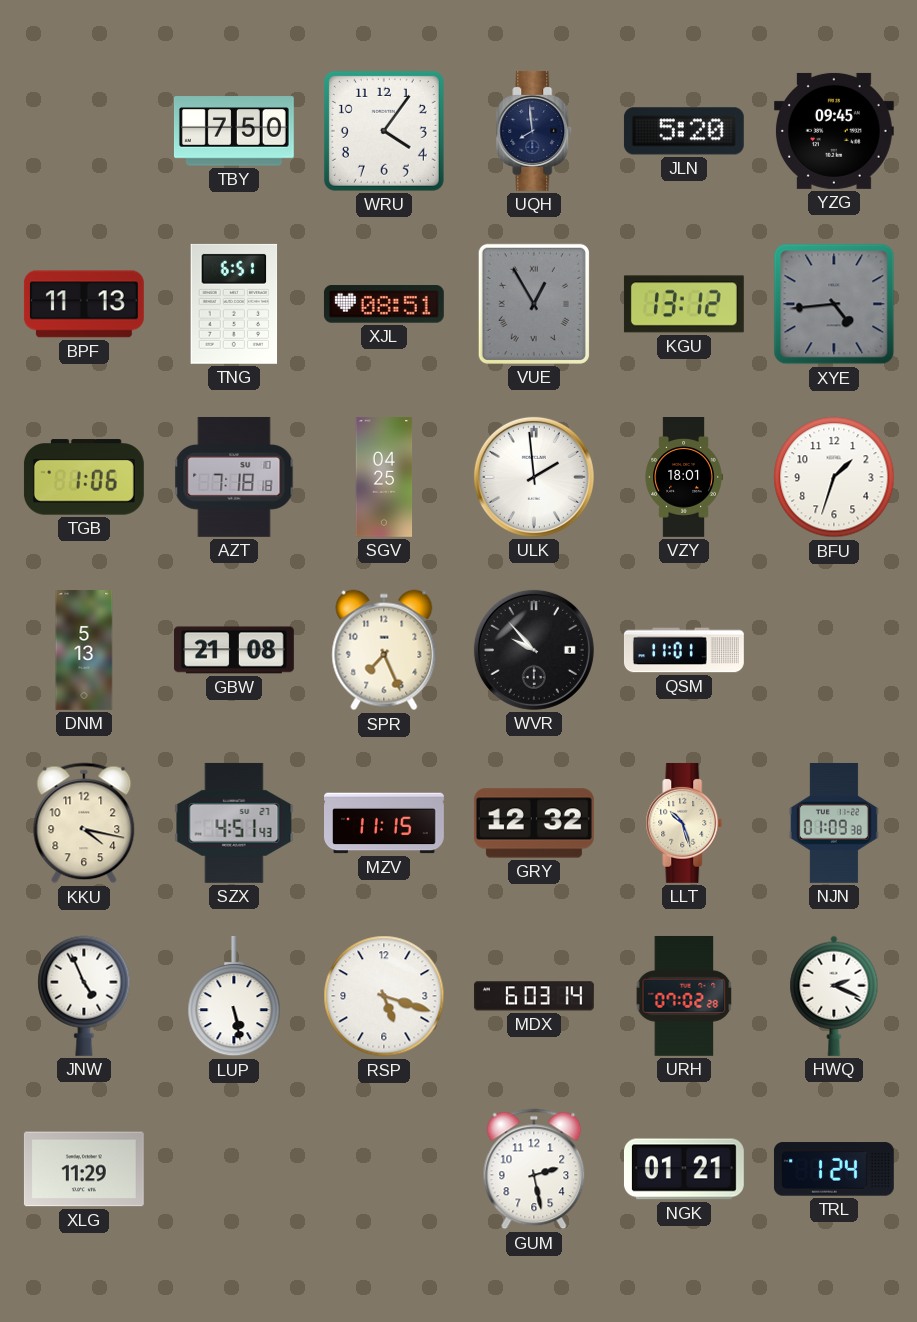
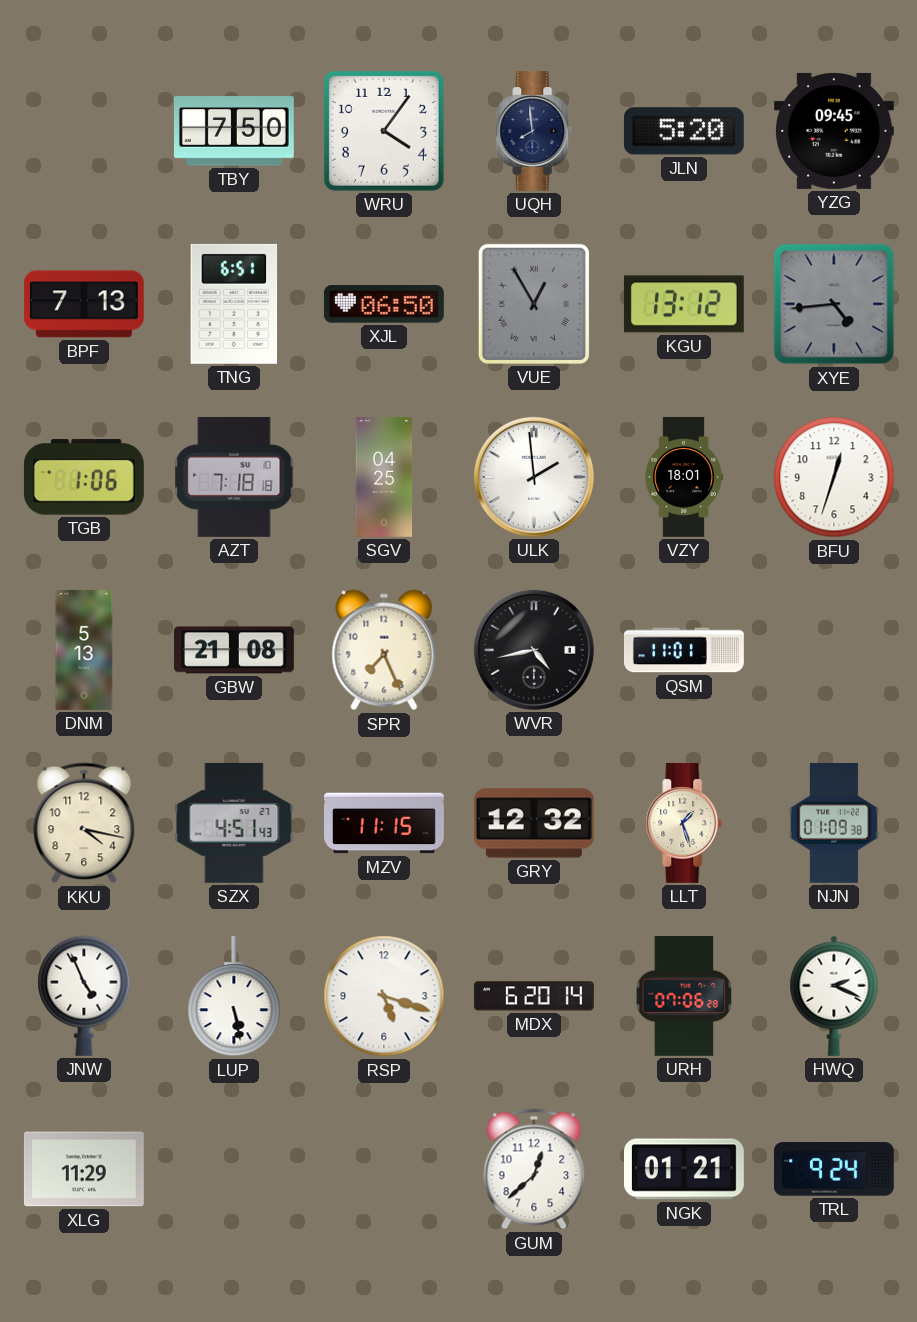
BPF: 11:13 -> 7:13 (84, 304)
XJL: 08:51 -> 06:50 (384, 304)
BFU: 1:33 -> 12:33 (834, 477)
WVR: 9:53 -> 4:43 (534, 650)
LLT: 10:27 -> 1:27 (684, 823)
MDX: 6:03 -> 6:20 (534, 996)
URH: 07:02 -> 07:06 (684, 996)
GUM: 2:28 -> 12:38 (534, 1169)
TRL: 1:24 -> 9:24 (834, 1169)
